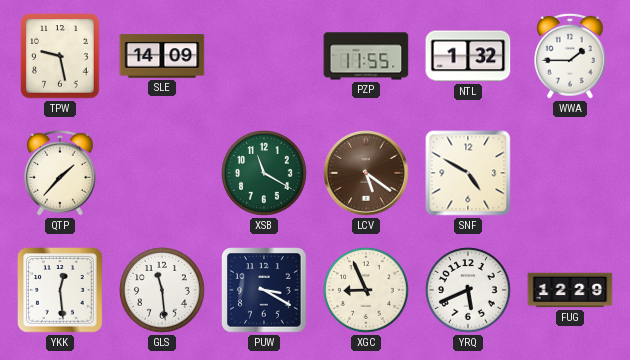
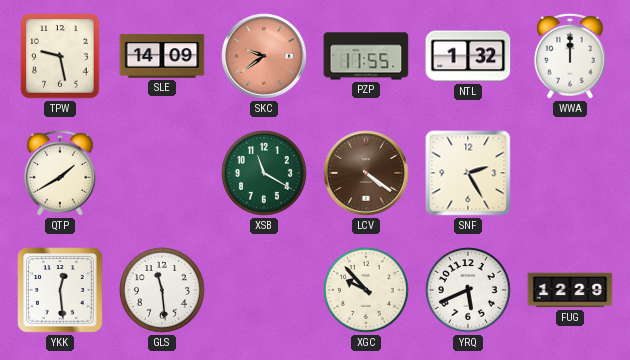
SKC: none -> 9:39 (264, 56)
WWA: 1:45 -> 12:00 (571, 56)
QTP: 1:37 -> 1:40 (61, 173)
LCV: 5:21 -> 4:21 (366, 173)
SNF: 4:50 -> 2:25 (468, 173)
PUW: 3:20 -> none (264, 290)
XGC: 8:56 -> 9:53 (367, 291)
